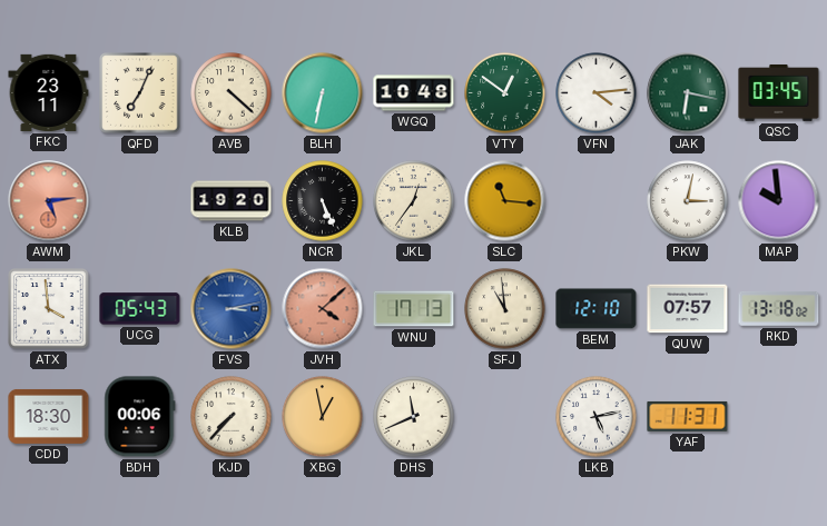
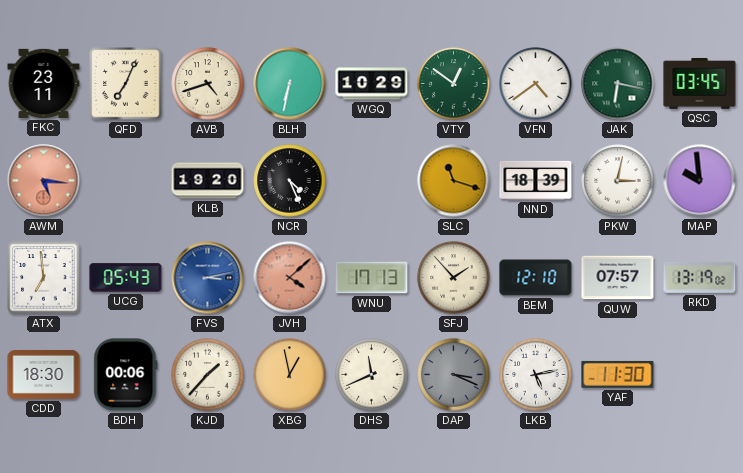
AVB: 4:22 -> 4:42 (208, 84)
WGQ: 10:48 -> 10:29 (372, 84)
VFN: 4:14 -> 4:39 (536, 84)
AWM: 5:14 -> 5:16 (44, 181)
NCR: 5:26 -> 4:26 (290, 181)
JKL: 12:36 -> none (414, 201)
SLC: 11:16 -> 11:18 (454, 181)
NND: none -> 18:39 (536, 180)
ATX: 3:59 -> 6:59 (44, 278)
SFJ: 10:59 -> 1:53 (454, 278)
RKD: 13:18 -> 13:19 (700, 277)
KJD: 7:37 -> 1:37 (208, 375)
DAP: none -> 3:19 (454, 375)
YAF: 11:31 -> 11:30 (618, 374)
